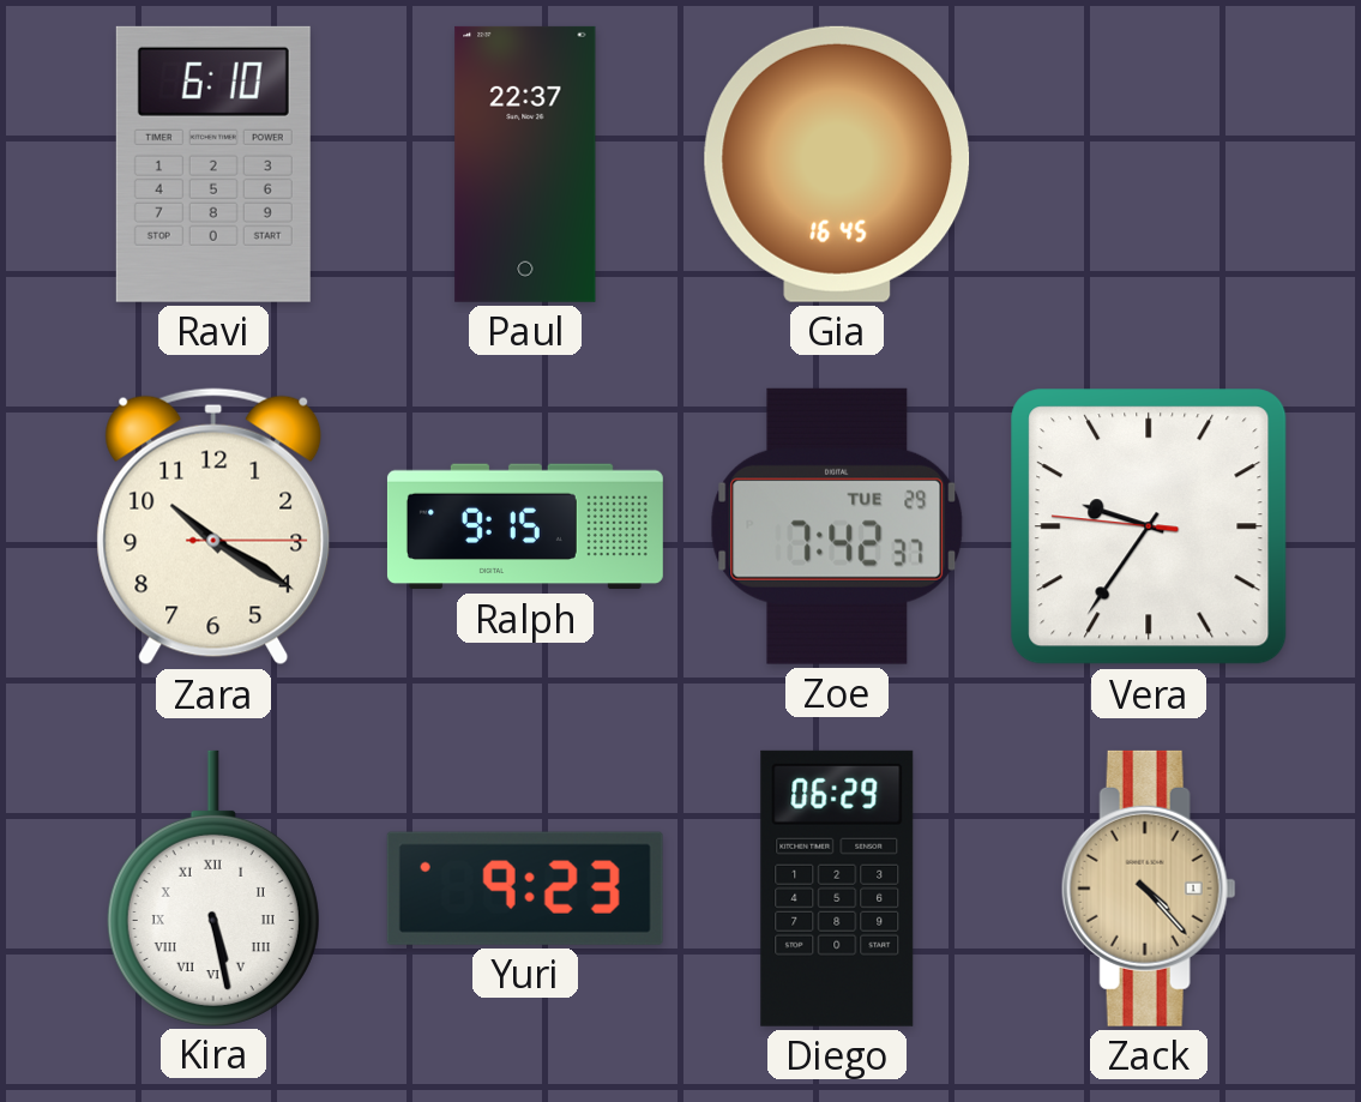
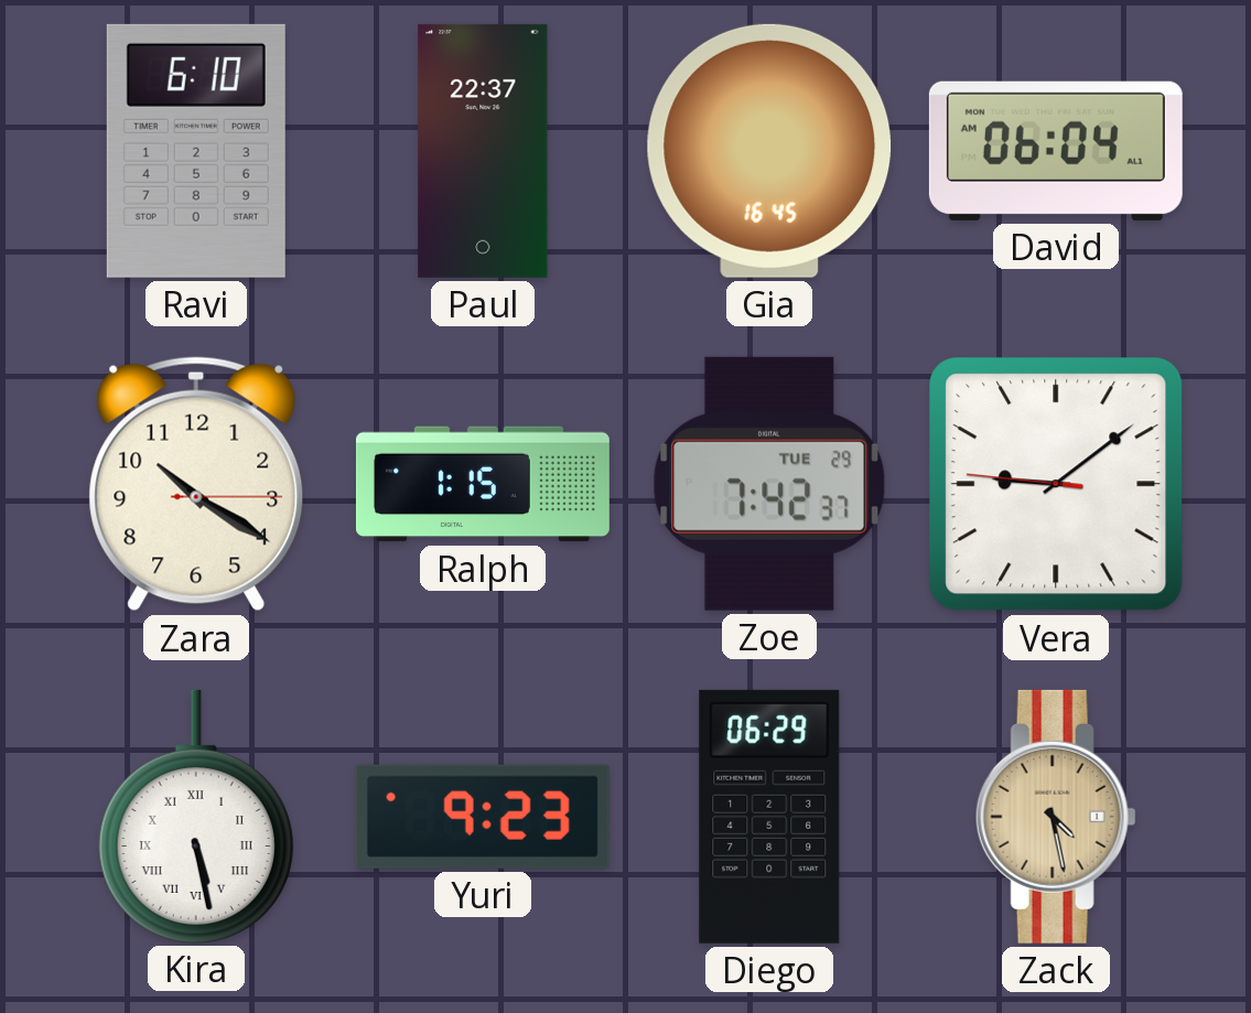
David: none -> 06:04 (1056, 151)
Ralph: 9:15 -> 1:15 (483, 484)
Vera: 9:35 -> 9:08 (1056, 484)
Zack: 4:23 -> 4:28 (1056, 817)
